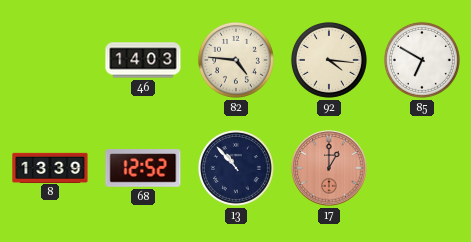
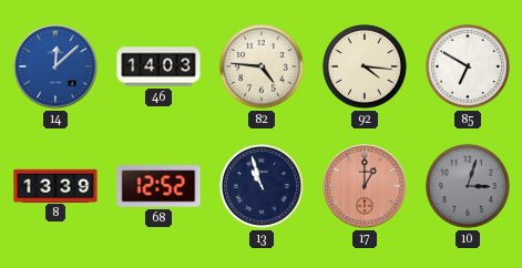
14: none -> 12:08 (55, 66)
13: 10:53 -> 10:57 (262, 186)
10: none -> 3:03 (468, 186)
